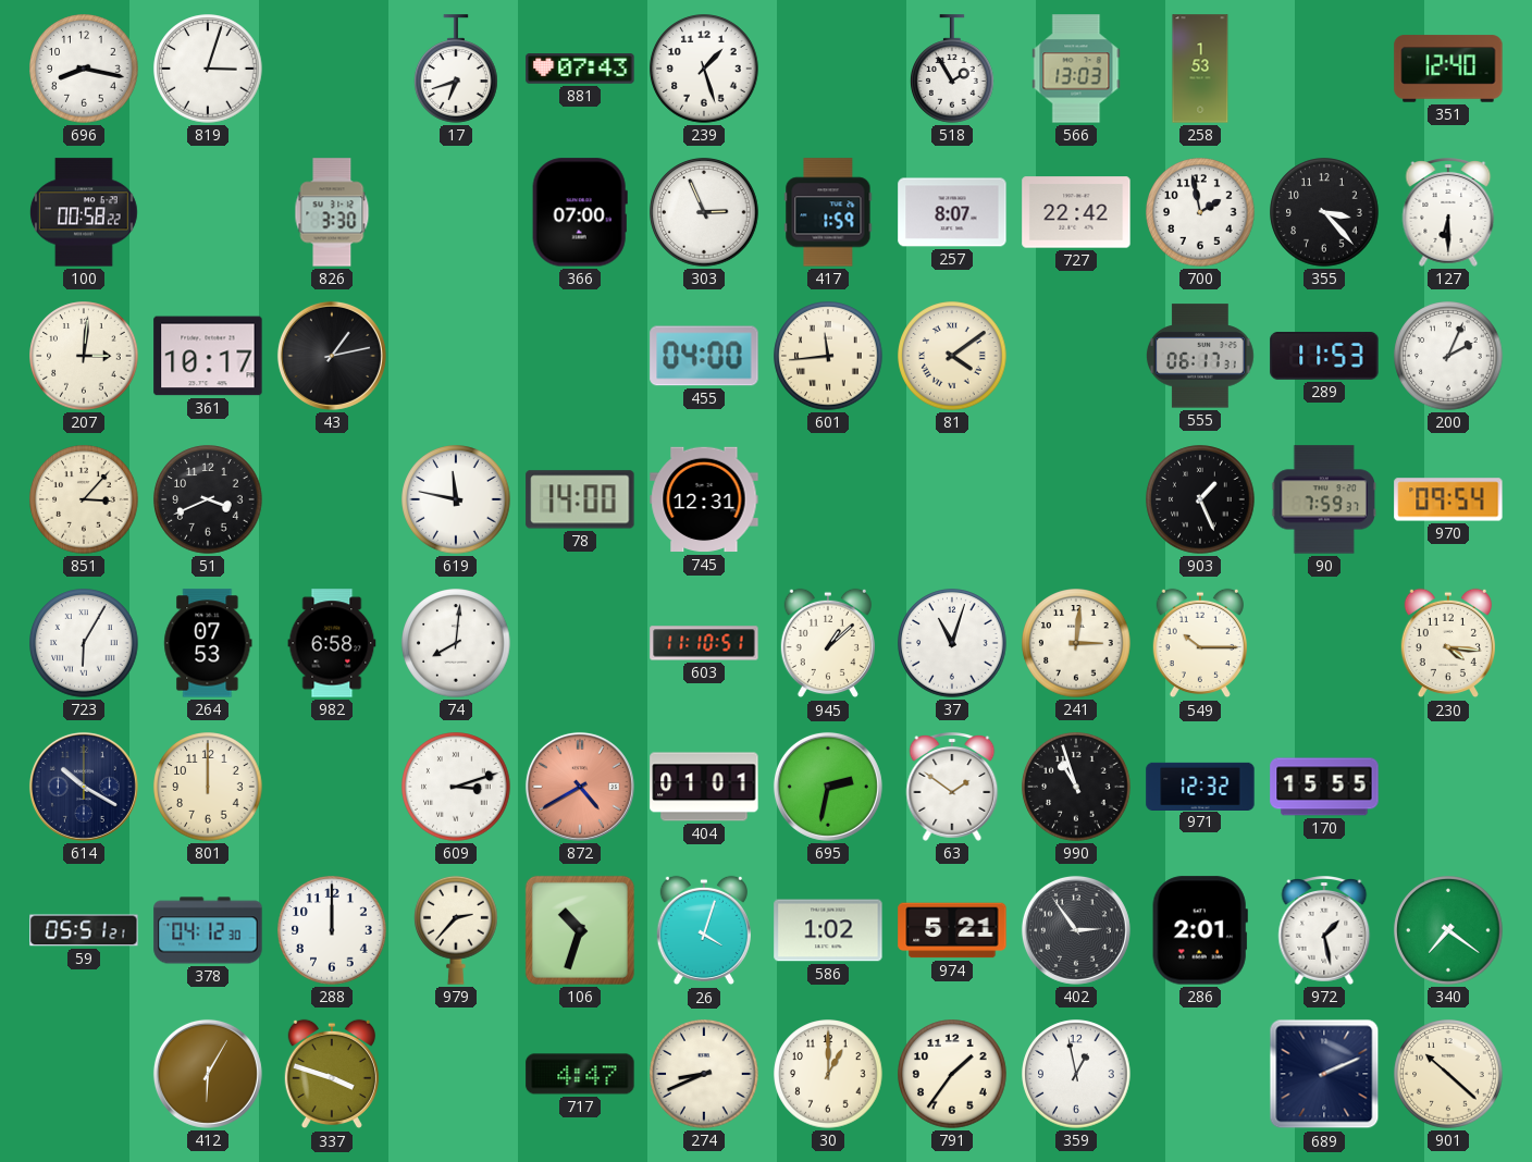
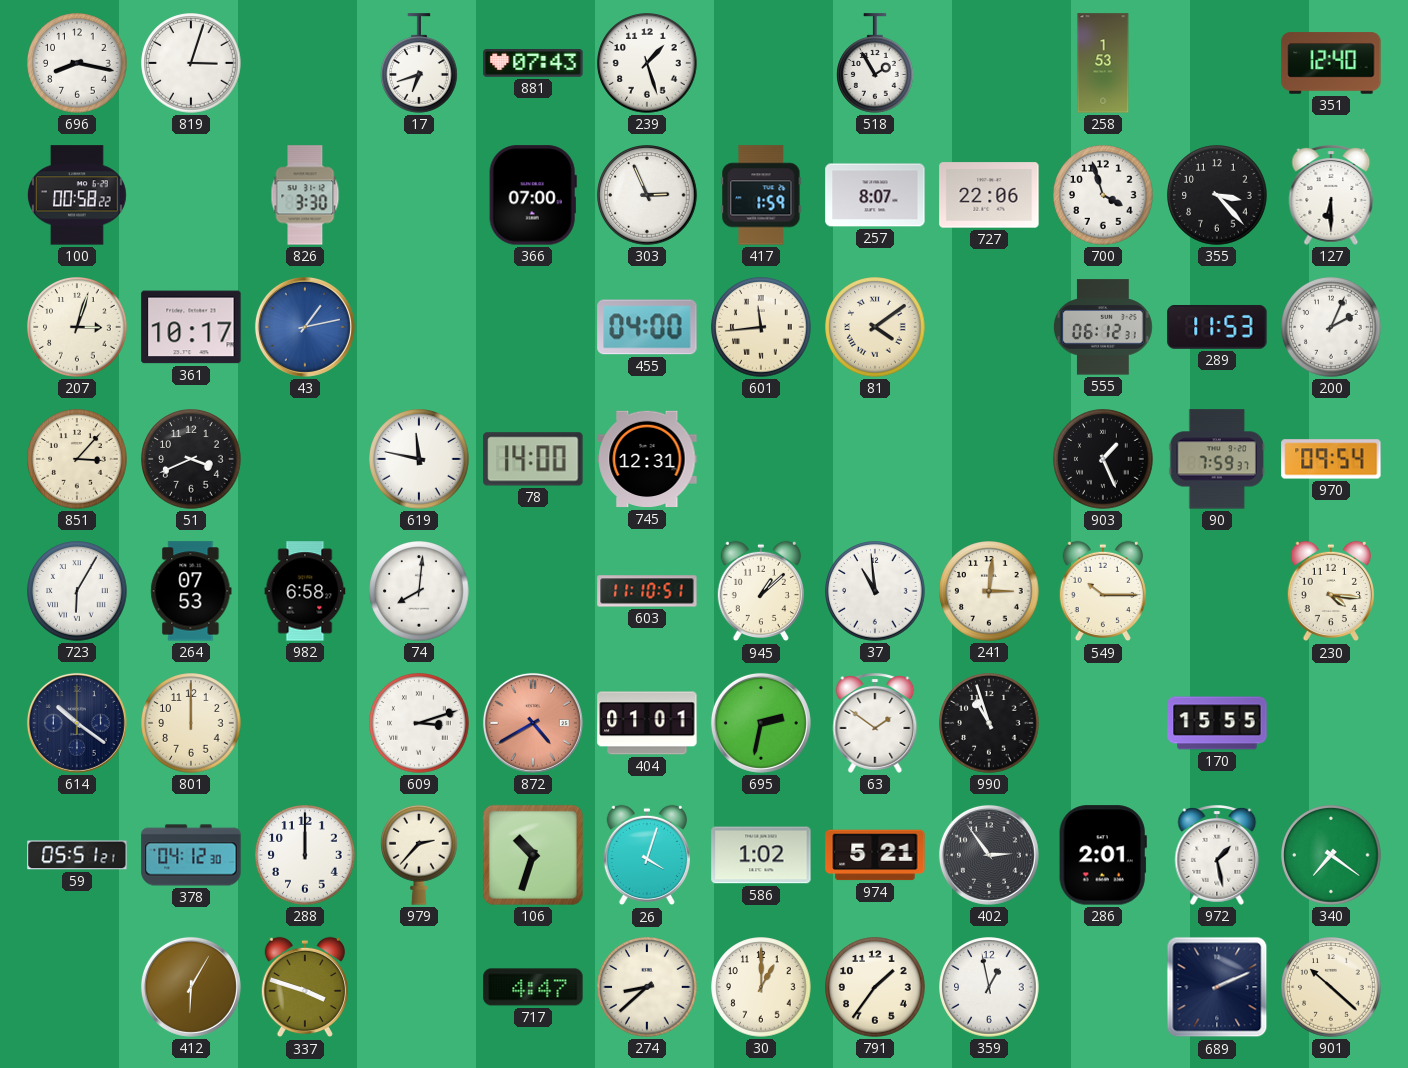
566: 13:03 -> none (1076, 69)
727: 22:42 -> 22:06 (989, 195)
700: 1:58 -> 3:57 (1103, 195)
207: 3:01 -> 3:03 (77, 327)
43 dial: black -> blue (305, 327)
555: 06:17 -> 06:12 (1103, 327)
37: 11:03 -> 10:59 (875, 591)
614: 10:20 -> 10:21 (77, 723)
971: 12:32 -> none (1200, 786)
274: 8:41 -> 8:38 (647, 987)
